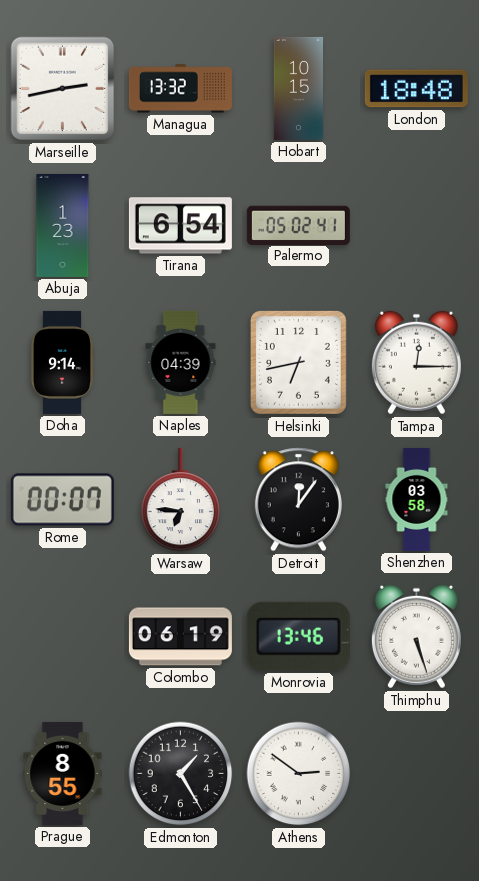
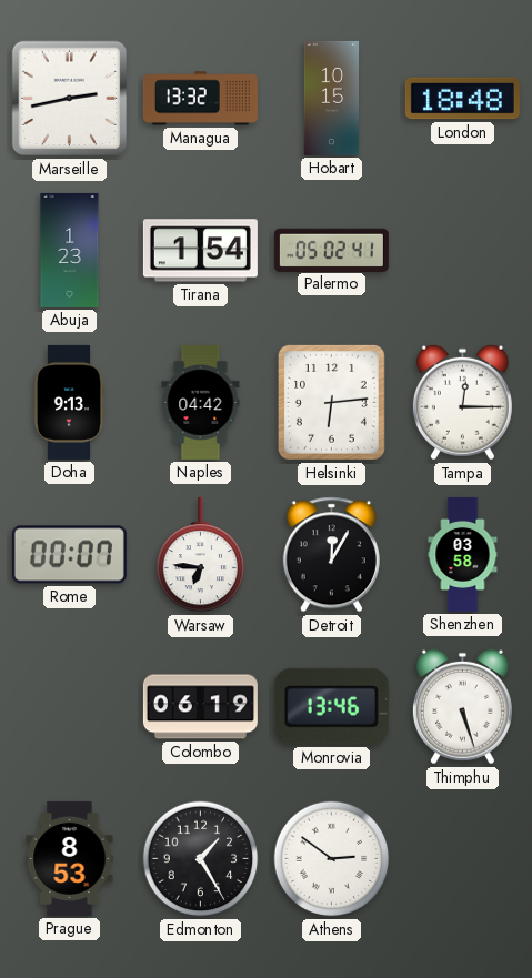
Tirana: 6:54 -> 1:54 (200, 251)
Doha: 9:14 -> 9:13 (68, 402)
Naples: 04:39 -> 04:42 (201, 402)
Helsinki: 6:43 -> 6:14 (331, 402)
Detroit: 12:06 -> 12:05 (331, 555)
Prague: 8:55 -> 8:53 (70, 858)
